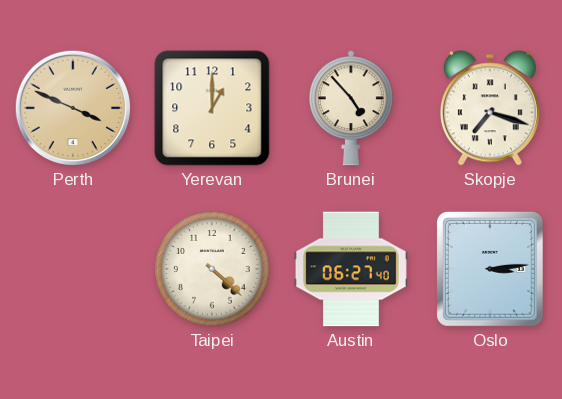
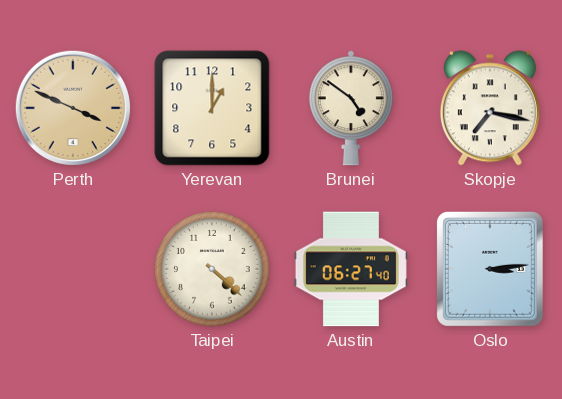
Brunei: 4:53 -> 4:51 (351, 108)
Skopje: 7:18 -> 7:17 (490, 108)
